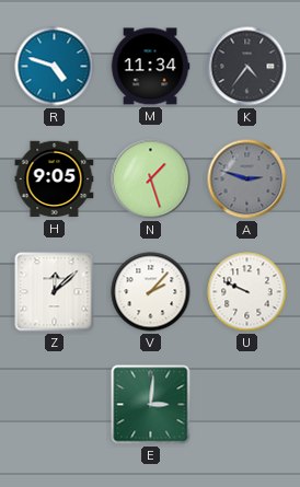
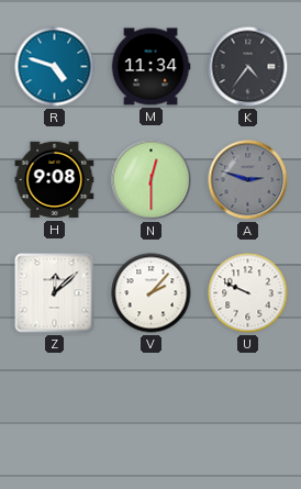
H: 9:05 -> 9:08 (55, 180)
N: 1:27 -> 12:30 (152, 180)
E: 3:01 -> none (151, 405)
